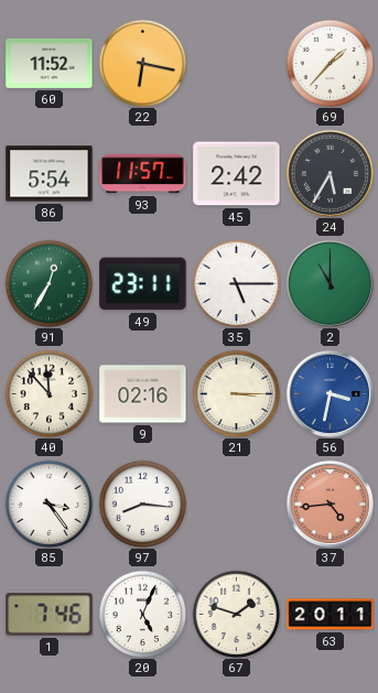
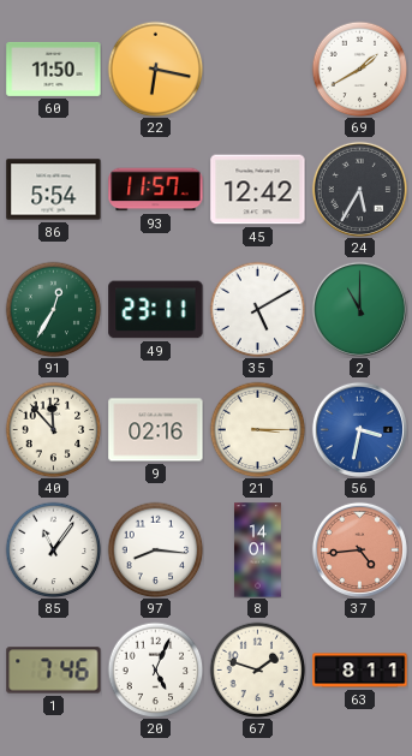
60: 11:52 -> 11:50 (54, 69)
69: 1:37 -> 1:40 (359, 69)
45: 2:42 -> 12:42 (258, 190)
35: 5:15 -> 5:10 (257, 309)
85: 3:24 -> 11:06 (53, 549)
8: none -> 14:01 (258, 550)
63: 20:11 -> 8:11 (360, 671)
